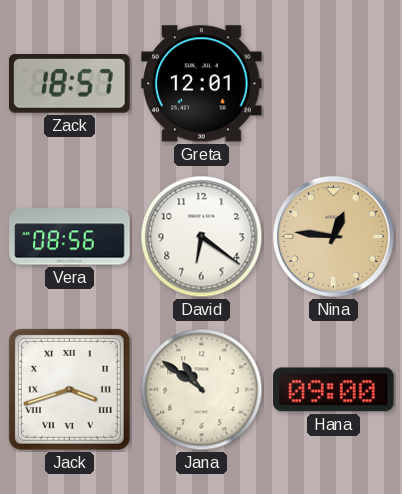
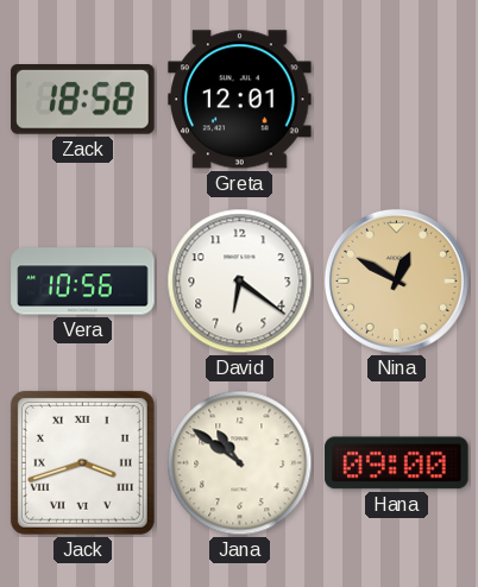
Zack: 18:57 -> 18:58 (83, 100)
Vera: 08:56 -> 10:56 (83, 282)
Nina: 12:46 -> 12:50 (396, 280)
